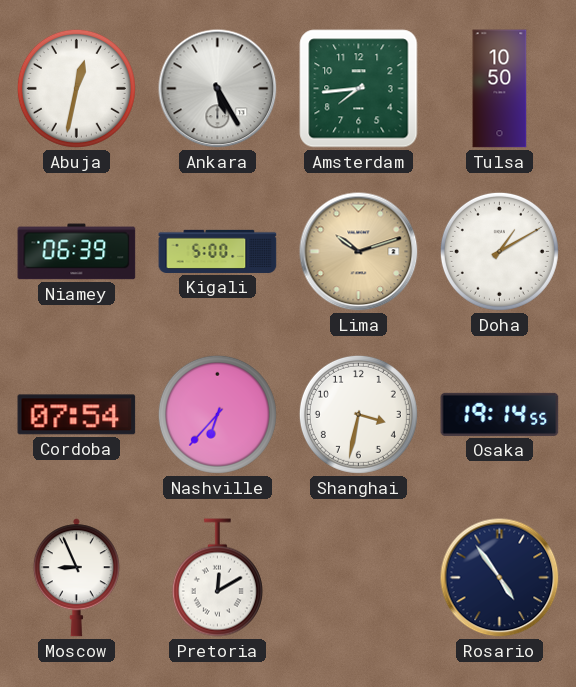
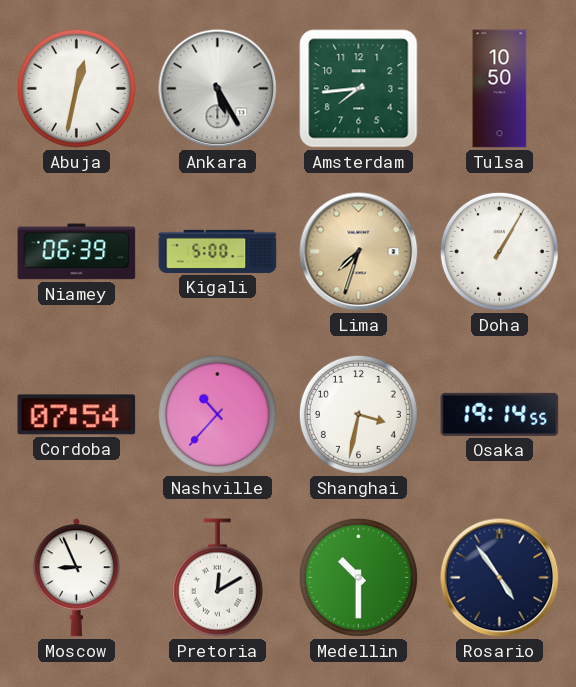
Lima: 10:12 -> 7:33 (359, 252)
Doha: 1:10 -> 1:05 (499, 251)
Nashville: 6:37 -> 10:37 (217, 414)
Medellin: none -> 10:30 (358, 577)
